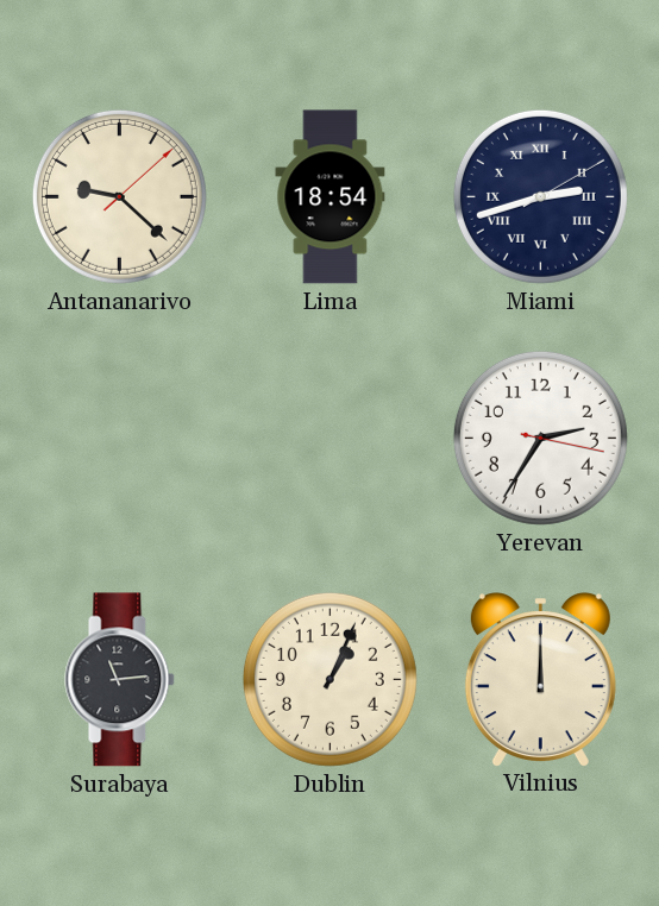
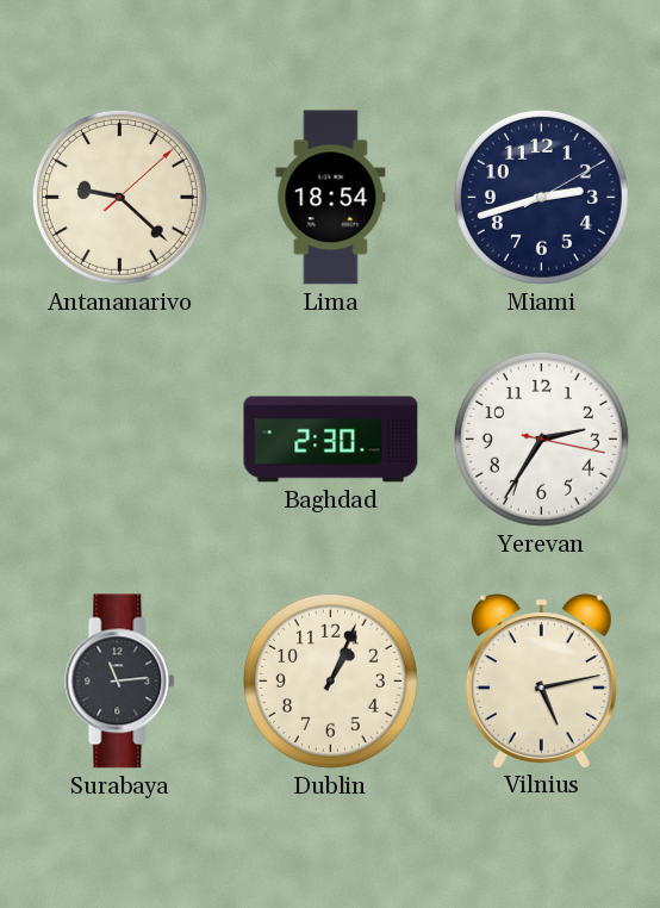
Miami numerals: Roman -> Arabic (541, 197)
Baghdad: none -> 2:30 (331, 440)
Vilnius: 12:00 -> 5:13 (541, 680)
